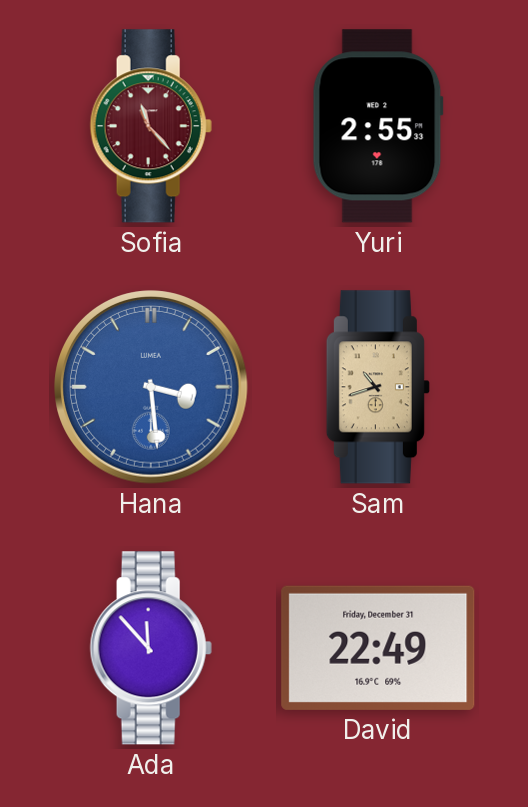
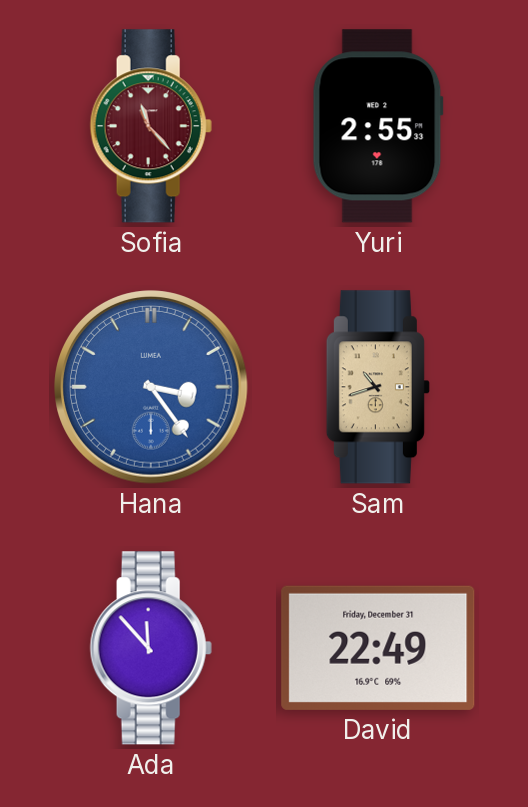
Hana: 3:29 -> 3:24 (151, 387)
